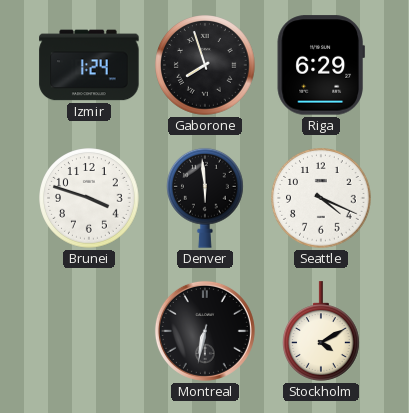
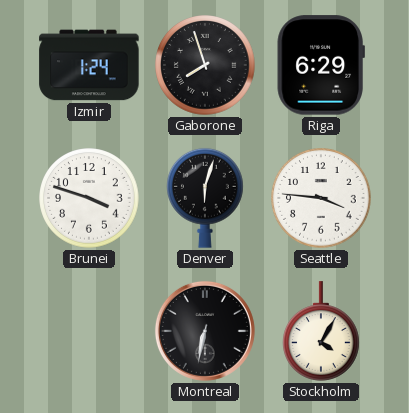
Denver: 5:59 -> 6:03 (206, 198)
Seattle: 4:19 -> 3:46 (321, 198)
Stockholm: 4:10 -> 4:05 (322, 331)
